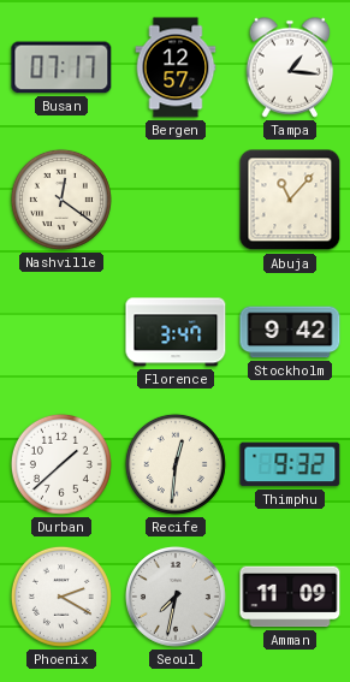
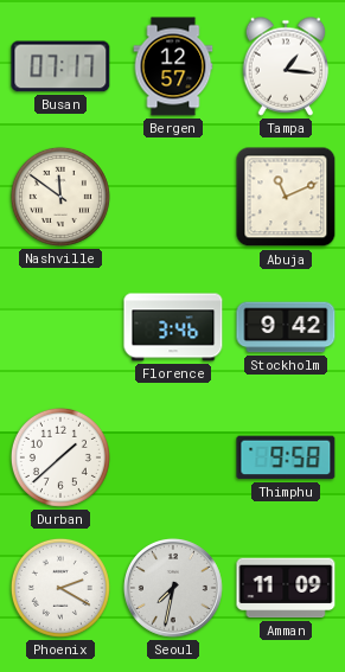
Nashville: 12:21 -> 11:51 (60, 197)
Abuja: 11:07 -> 11:11 (286, 197)
Florence: 3:47 -> 3:46 (173, 327)
Recife: 12:31 -> none (176, 464)
Thimphu: 9:32 -> 9:58 (286, 457)
